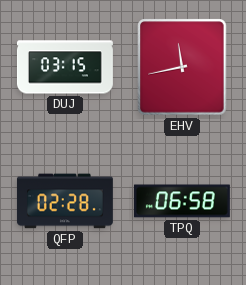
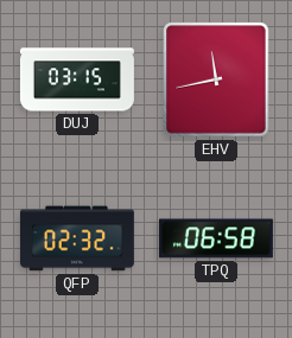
QFP: 02:28 -> 02:32 (77, 238)
